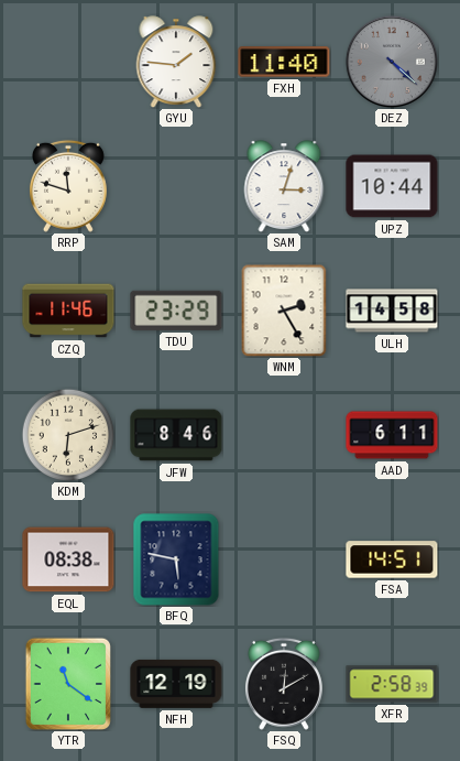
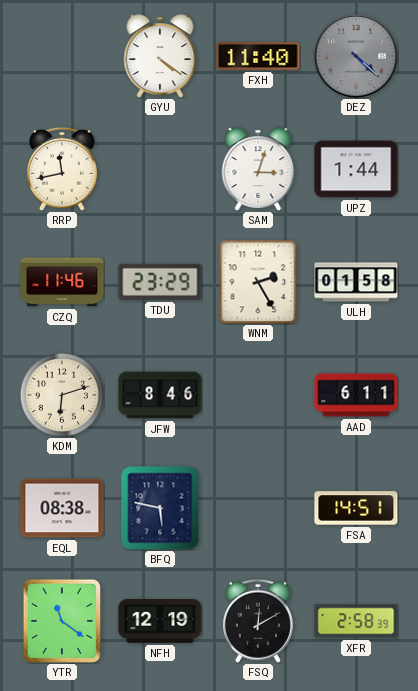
GYU: 1:46 -> 4:21 (160, 56)
RRP: 11:48 -> 11:43 (62, 169)
UPZ: 10:44 -> 1:44 (356, 169)
ULH: 14:58 -> 01:58 (356, 282)
